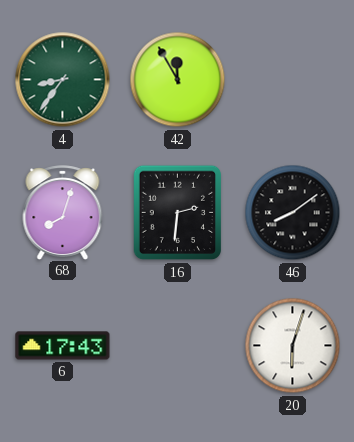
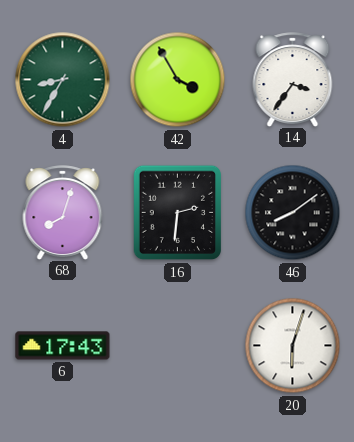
4: 8:36 -> 8:35 (63, 80)
42: 11:55 -> 3:55 (178, 80)
14: none -> 3:36 (293, 79)
